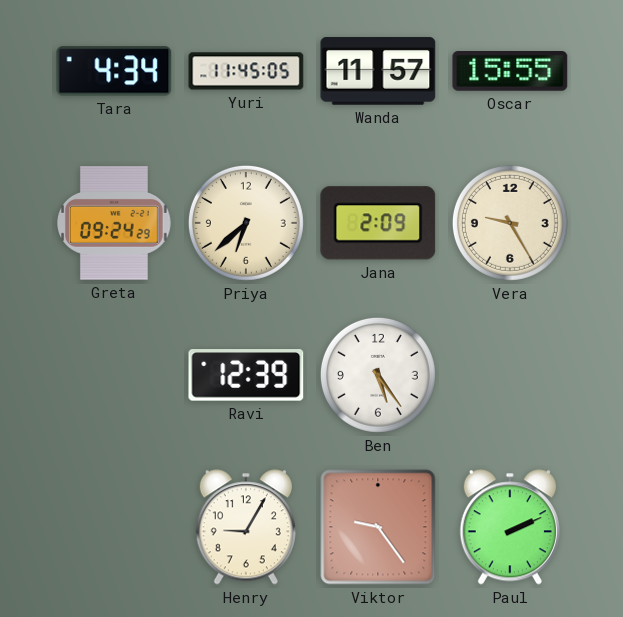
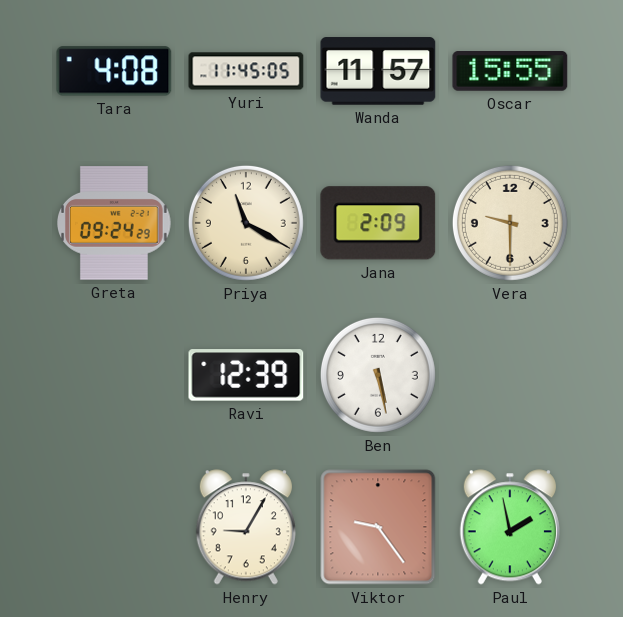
Tara: 4:34 -> 4:08 (114, 71)
Priya: 6:38 -> 11:20 (246, 223)
Vera: 9:25 -> 9:30 (510, 223)
Ben: 5:24 -> 5:28 (378, 375)
Paul: 2:11 -> 1:58 (510, 527)
